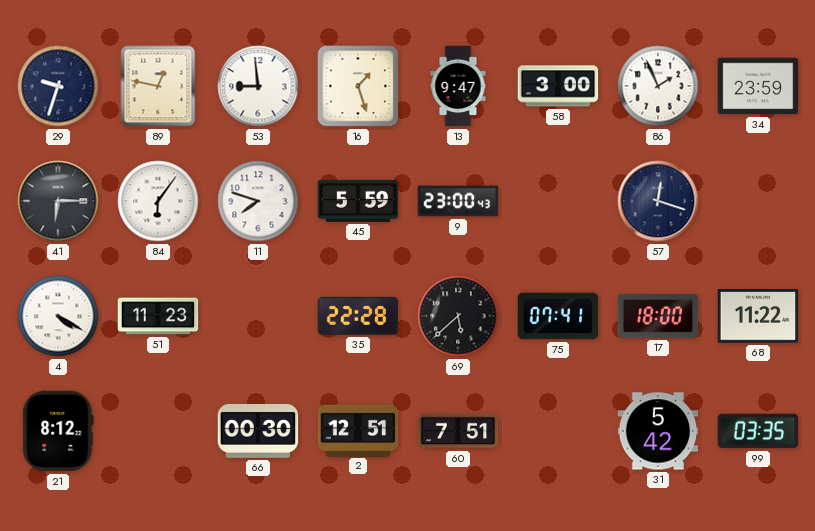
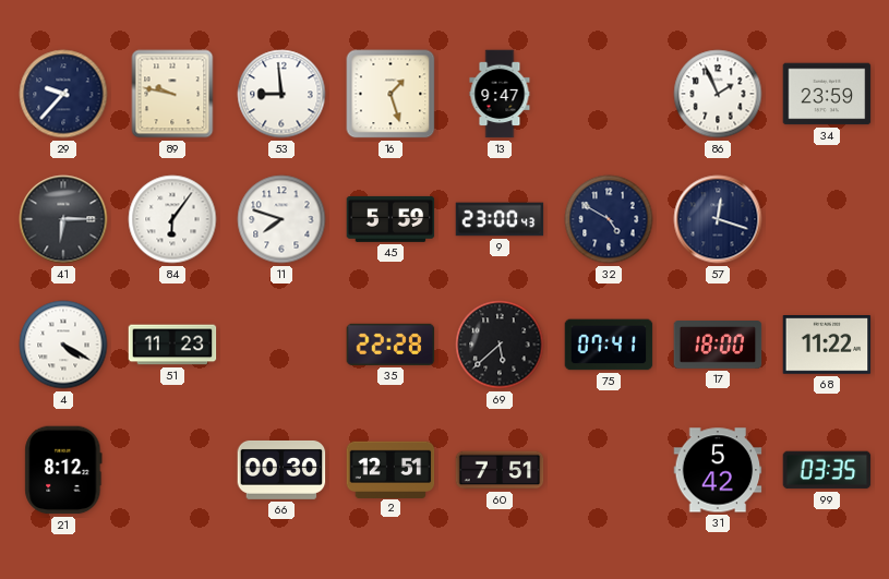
29: 9:33 -> 9:37 (63, 94)
89: 12:47 -> 9:47 (172, 94)
58: 3:00 -> none (558, 86)
32: none -> 4:50 (609, 219)
